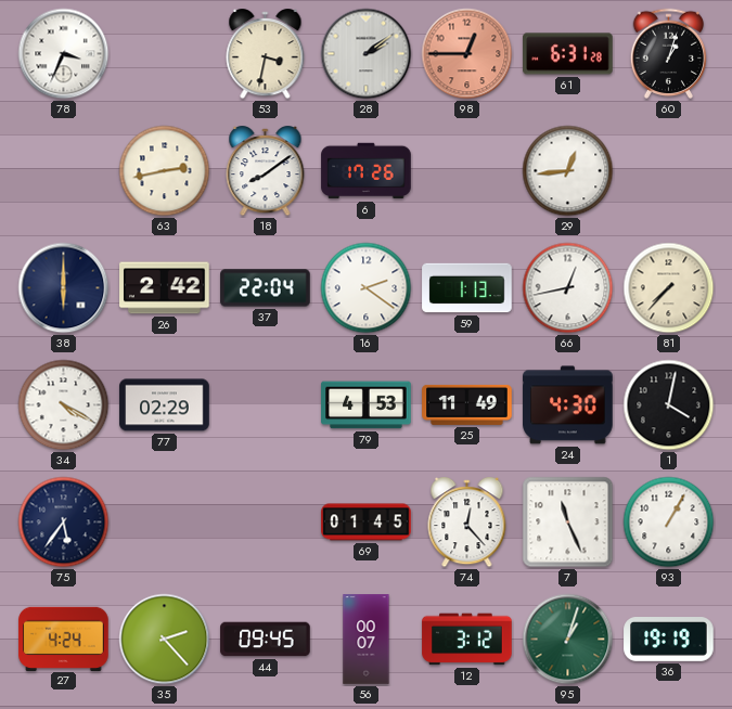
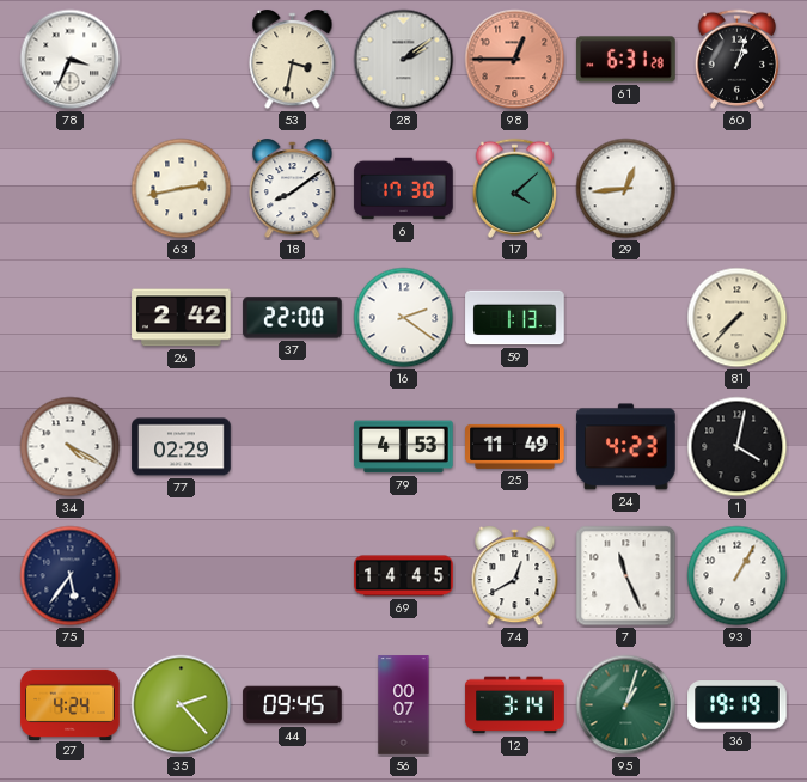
6: 17:26 -> 17:30 (404, 189)
17: none -> 4:08 (514, 188)
38: 6:00 -> none (64, 288)
37: 22:04 -> 22:00 (293, 318)
66: 12:43 -> none (568, 288)
24: 4:30 -> 4:23 (626, 447)
69: 01:45 -> 14:45 (404, 576)
74: 12:23 -> 12:40 (515, 578)
12: 3:12 -> 3:14 (515, 705)
